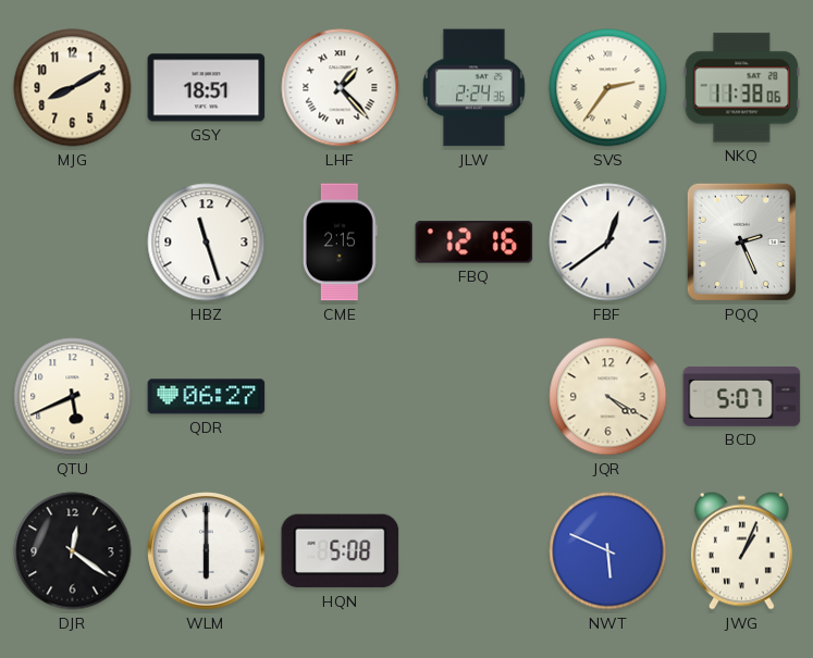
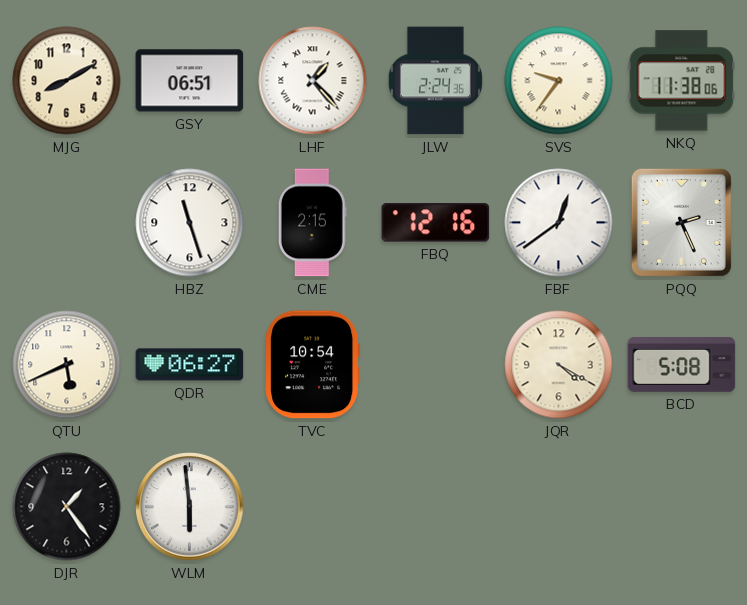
GSY: 18:51 -> 06:51 (190, 81)
SVS: 2:36 -> 9:36 (559, 81)
TVC: none -> 10:54 (313, 365)
BCD: 5:07 -> 5:08 (682, 364)
DJR: 12:21 -> 1:24 (67, 507)
WLM: 6:00 -> 5:59 (190, 507)
HQN: 5:08 -> none (341, 551)
NWT: 5:49 -> none (608, 551)
JWG: 1:04 -> none (741, 550)
